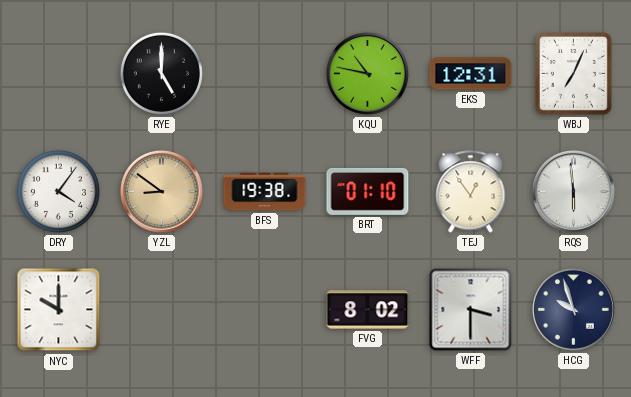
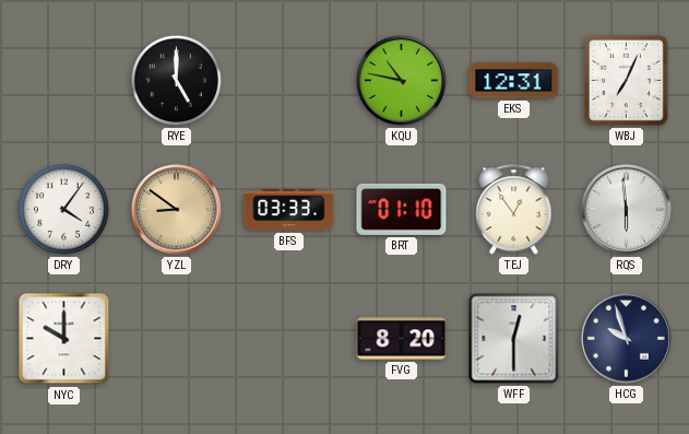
BFS: 19:38 -> 03:33 (289, 210)
FVG: 8:02 -> 8:20 (402, 339)
WFF: 3:30 -> 12:30 (514, 339)
